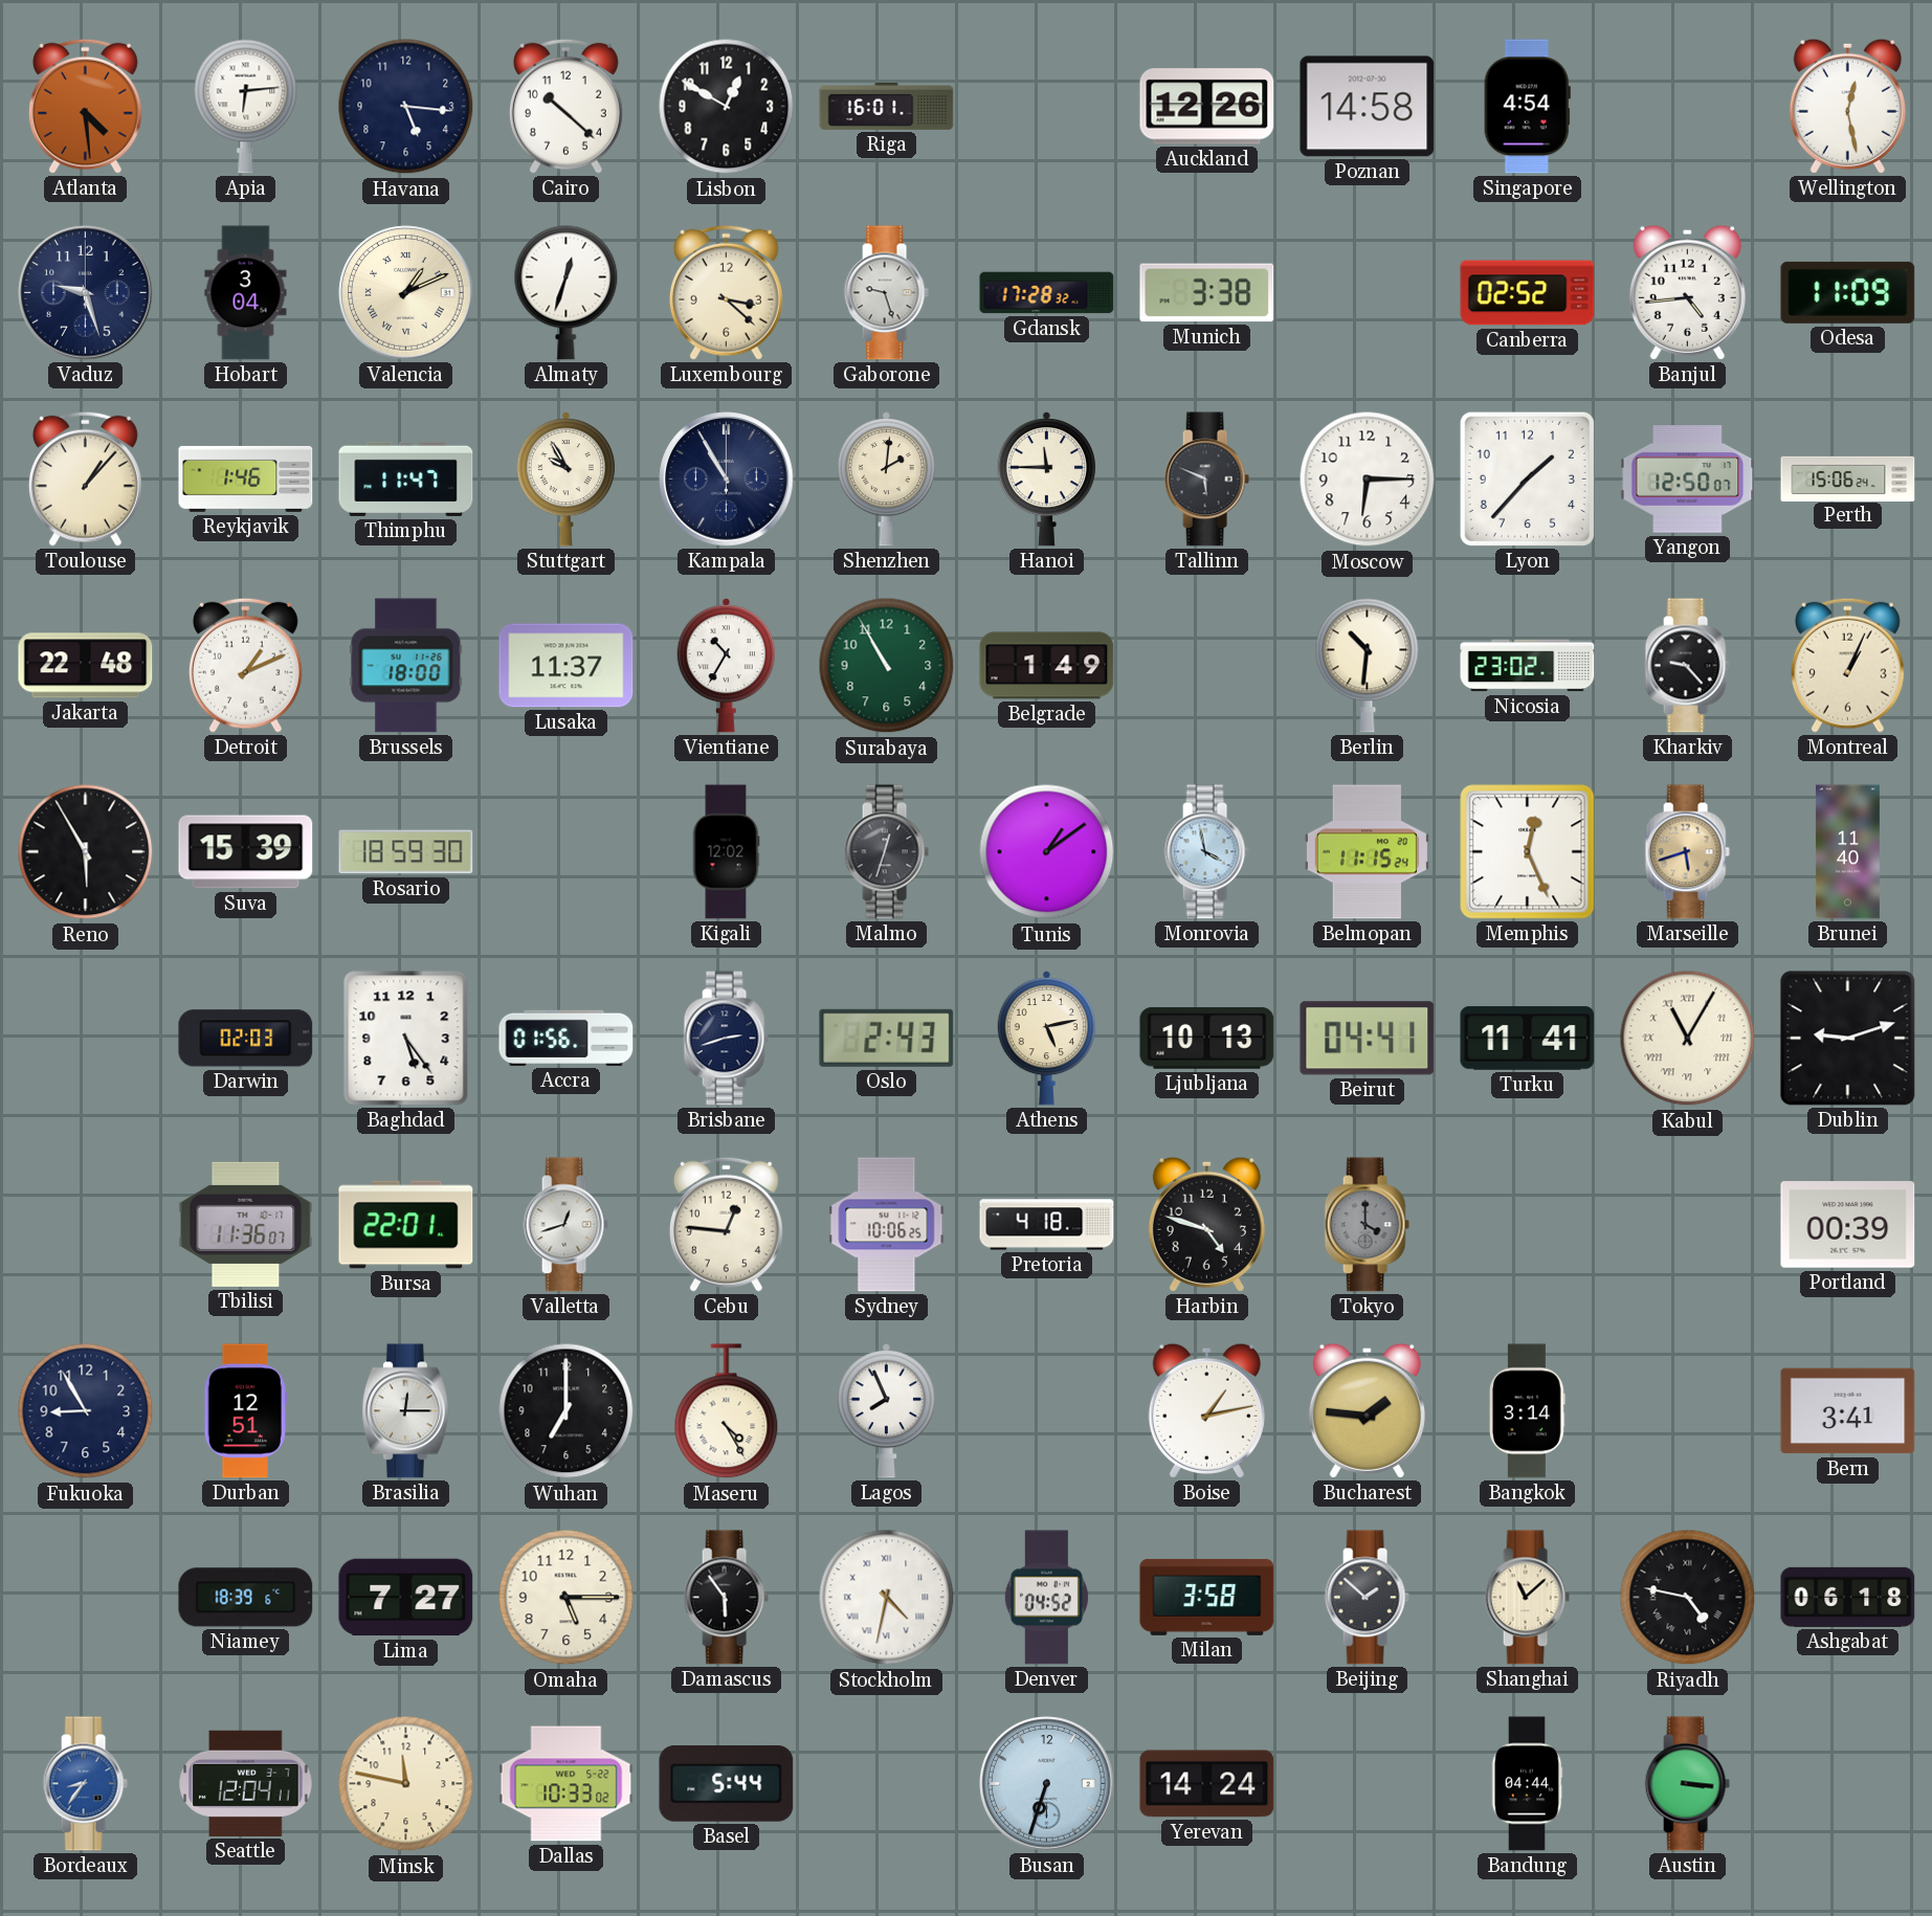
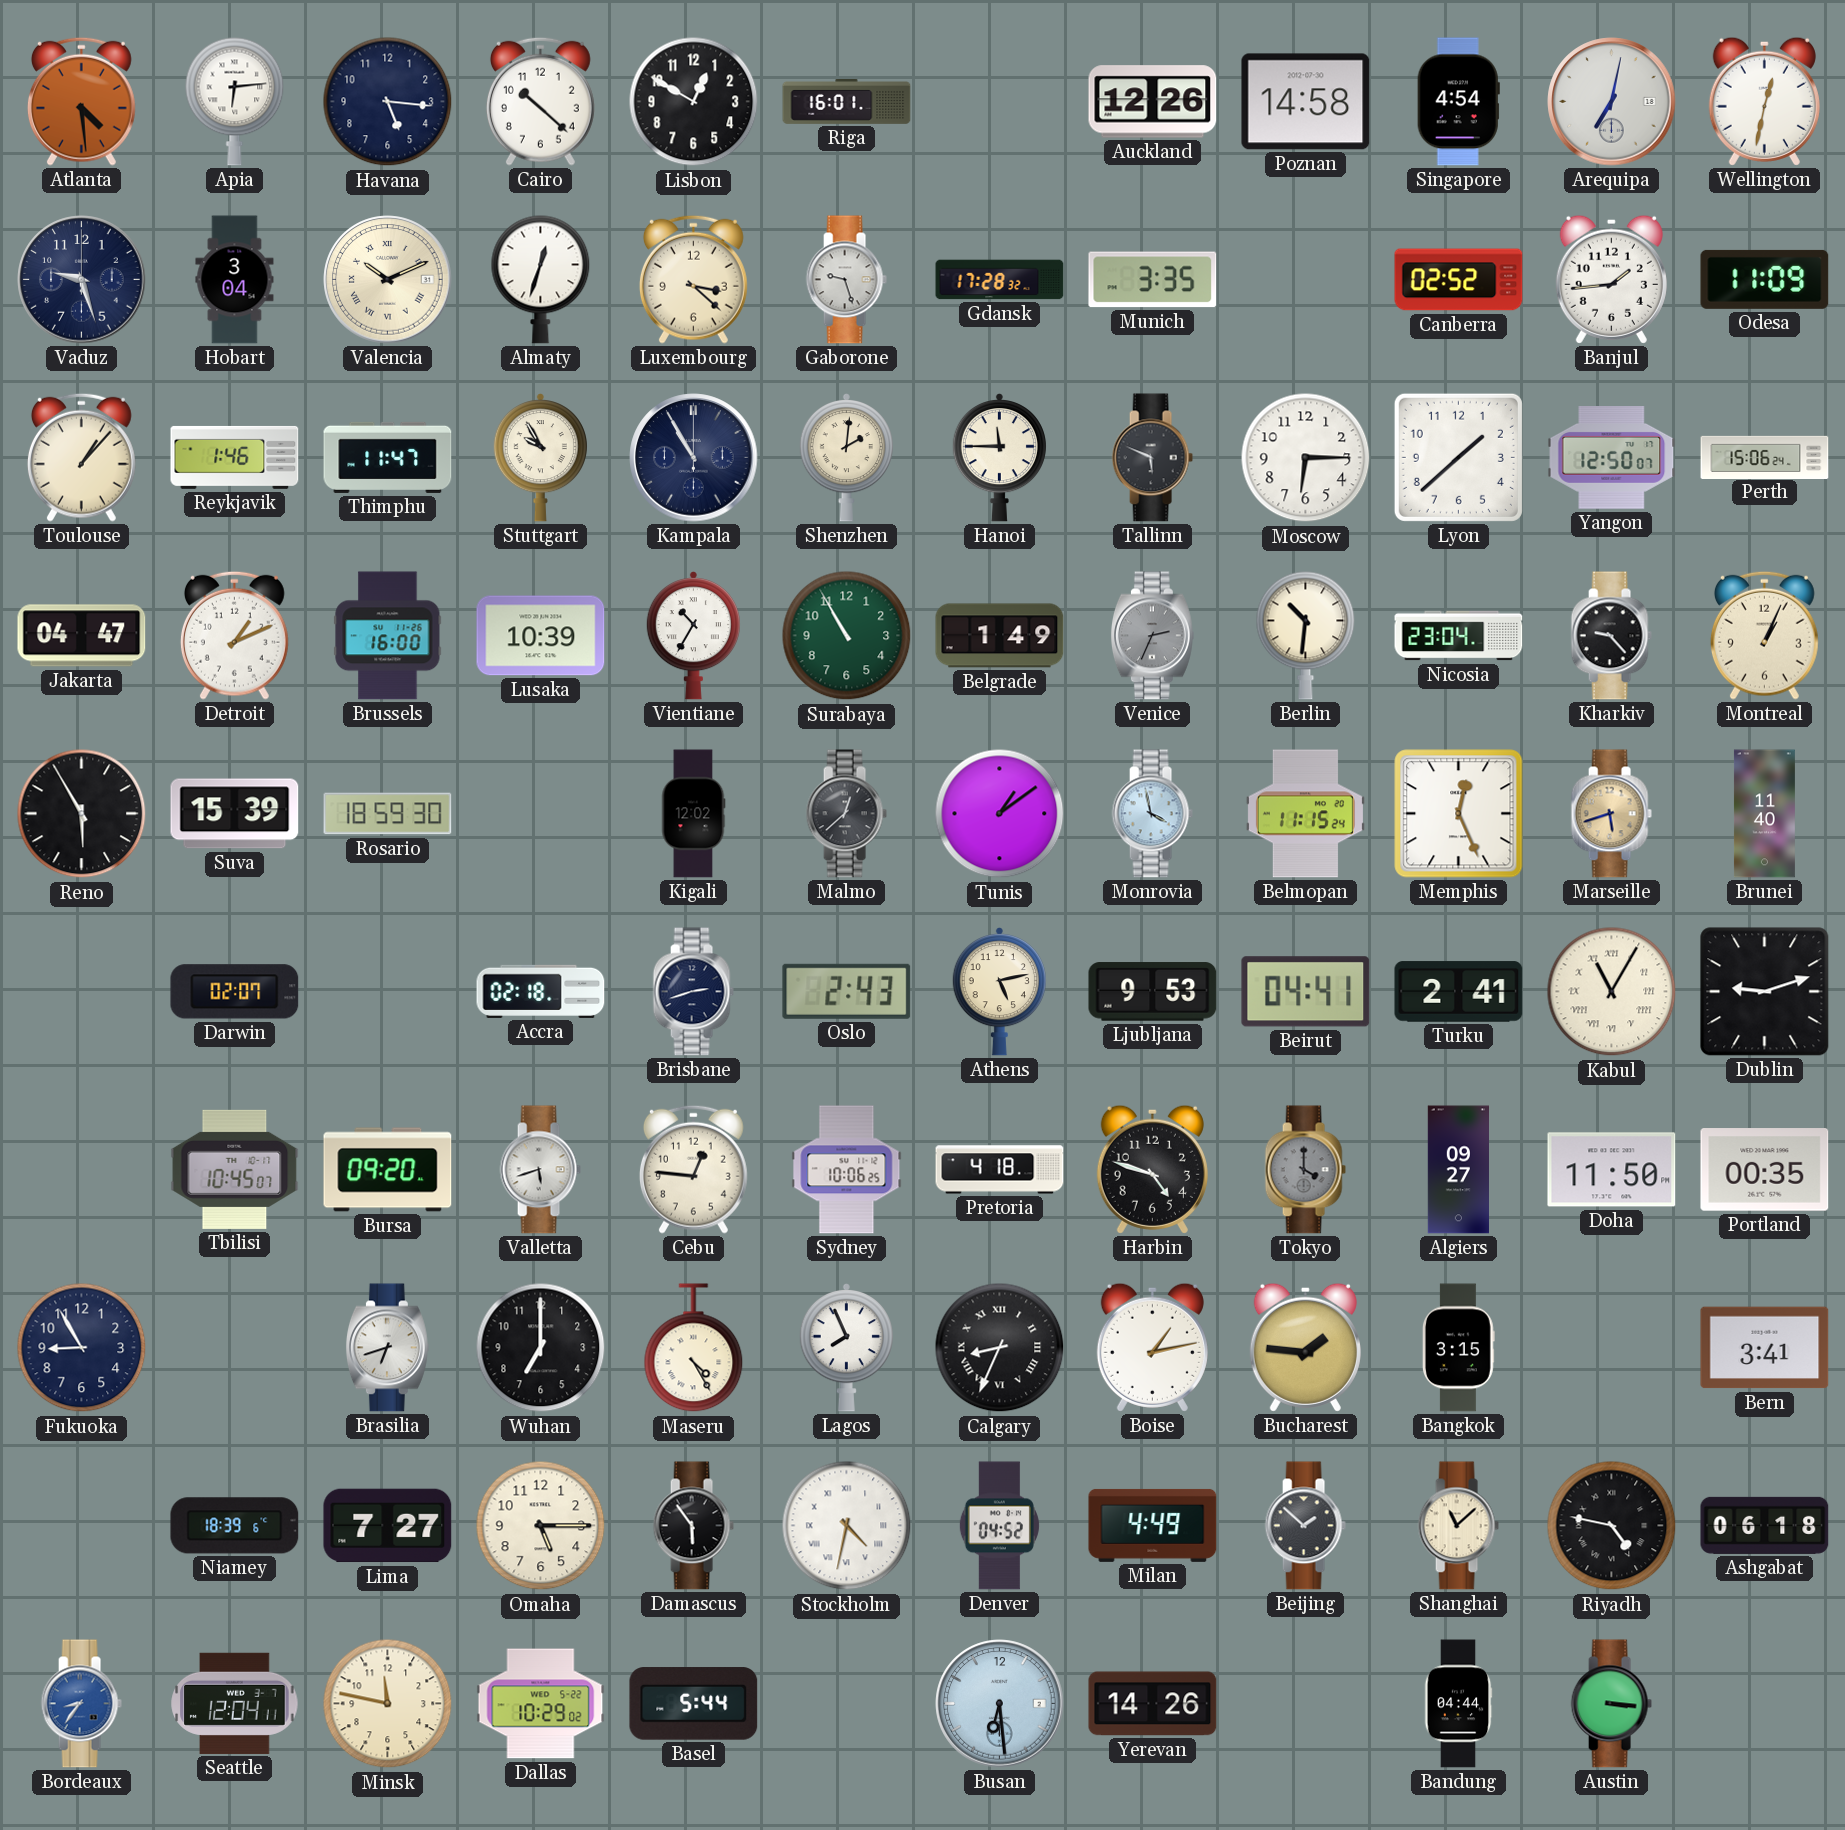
Arequipa: none -> 7:02 (1612, 102)
Wellington: 12:28 -> 12:32 (1764, 101)
Valencia: 1:11 -> 10:11 (388, 280)
Munich: 3:38 -> 3:35 (1153, 280)
Banjul: 4:44 -> 1:44 (1611, 279)
Lyon: 1:37 -> 1:38 (1458, 457)
Jakarta: 22:48 -> 04:47 (82, 636)
Brussels: 18:00 -> 16:00 (388, 636)
Lusaka: 11:37 -> 10:39 (541, 636)
Venice: none -> 2:34 (1152, 636)
Nicosia: 23:02 -> 23:04 (1459, 636)
Malmo: 12:33 -> 12:38 (846, 814)
Darwin: 02:03 -> 02:07 (235, 992)
Baghdad: 5:24 -> none (406, 1039)
Accra: 01:56 -> 02:18 (541, 991)
Ljubljana: 10:13 -> 9:53 (1153, 992)
Turku: 11:41 -> 2:41 (1459, 992)
Tbilisi: 11:36 -> 10:45 (235, 1169)
Bursa: 22:01 -> 09:20 (388, 1170)
Valletta: 12:42 -> 5:42 (540, 1170)
Algiers: none -> 09:27 (1458, 1170)
Doha: none -> 11:50 (1612, 1170)
Portland: 00:39 -> 00:35 (1765, 1170)
Durban: 12:51 -> none (245, 1411)
Brasilia: 12:15 -> 6:42 (387, 1348)
Calgary: none -> 8:34 (1000, 1348)
Bangkok: 3:14 -> 3:15 (1458, 1348)
Milan: 3:58 -> 4:49 (1153, 1525)
Dallas: 10:33 -> 10:29 (541, 1704)
Busan: 6:33 -> 6:29 (1000, 1704)
Yerevan: 14:24 -> 14:26 (1153, 1704)
